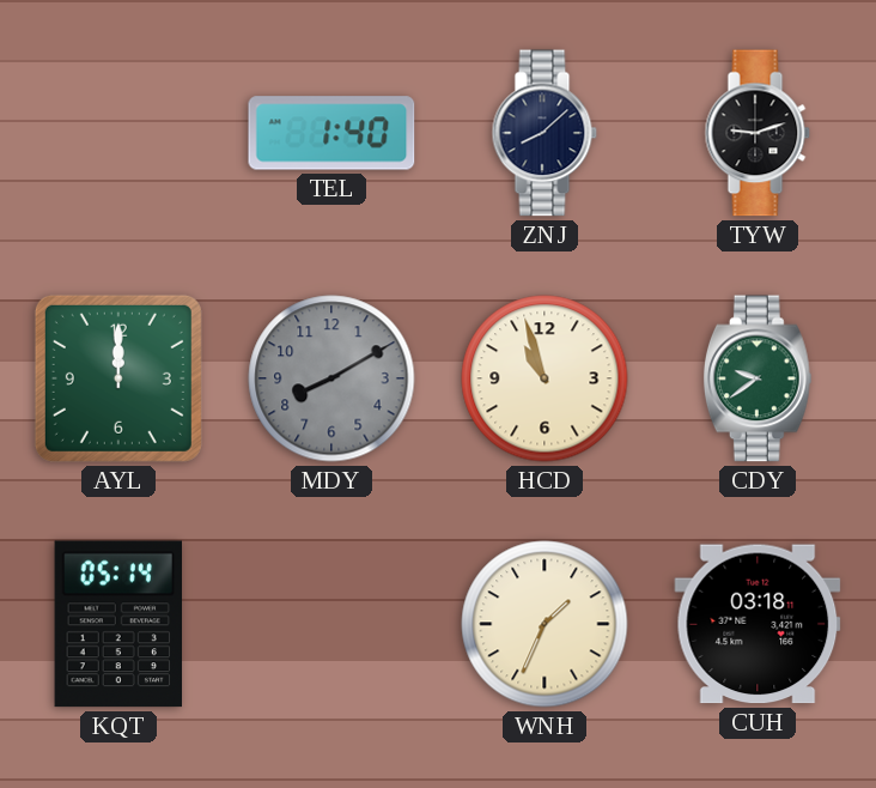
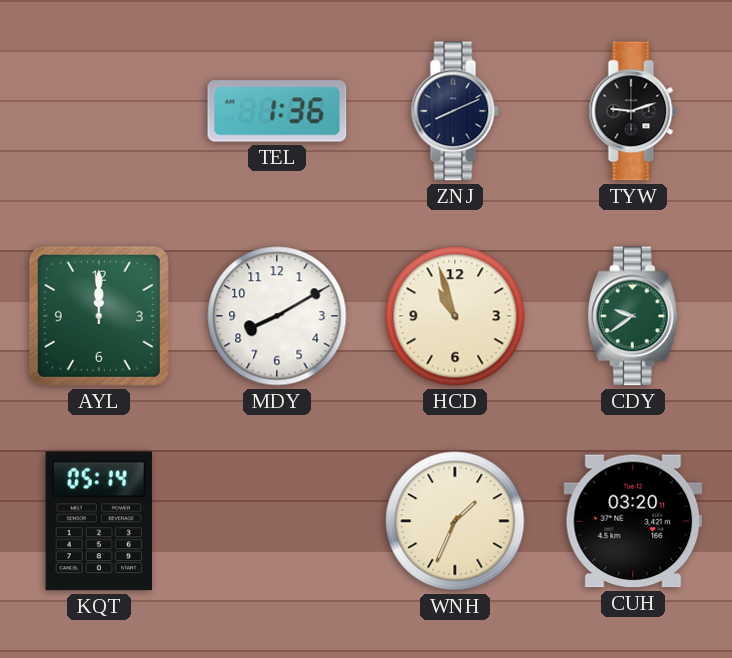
TEL: 1:40 -> 1:36 (277, 111)
ZNJ: 8:08 -> 8:11 (455, 111)
MDY dial: grey -> white (277, 316)
CUH: 03:18 -> 03:20 (633, 521)
